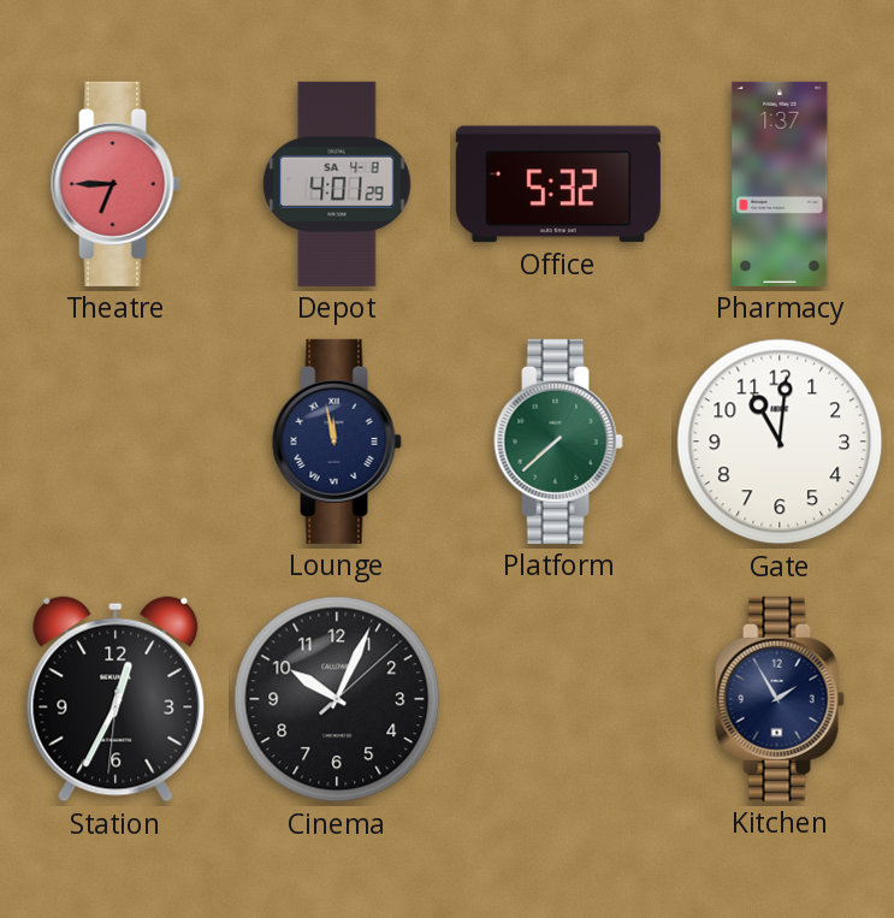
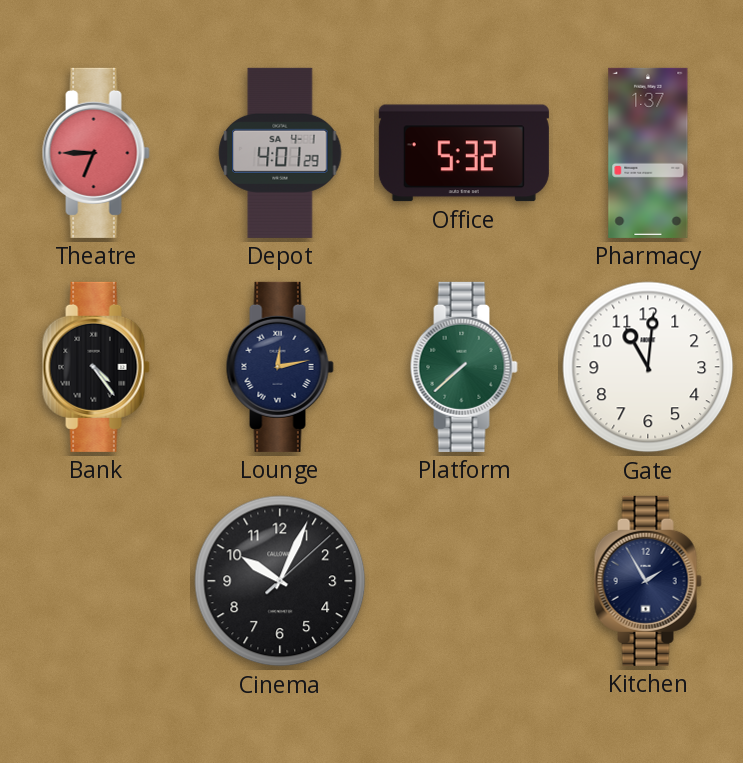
Depot date: SA 4-8 -> SA 4-1 (280, 153)
Bank: none -> 4:24 (96, 367)
Lounge: 11:58 -> 12:13 (280, 367)
Station: 12:34 -> none (116, 699)
